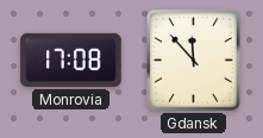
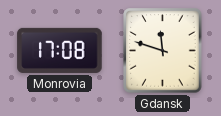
Gdansk: 11:53 -> 11:48 (163, 51)
